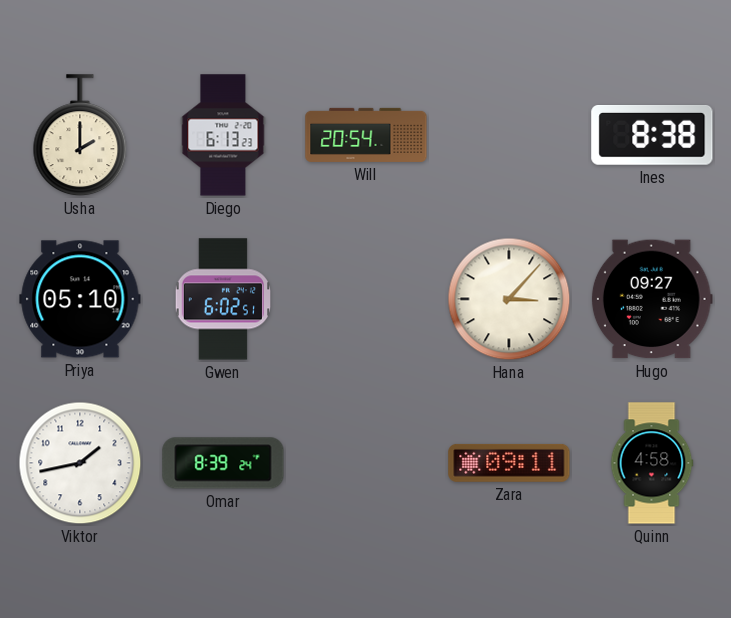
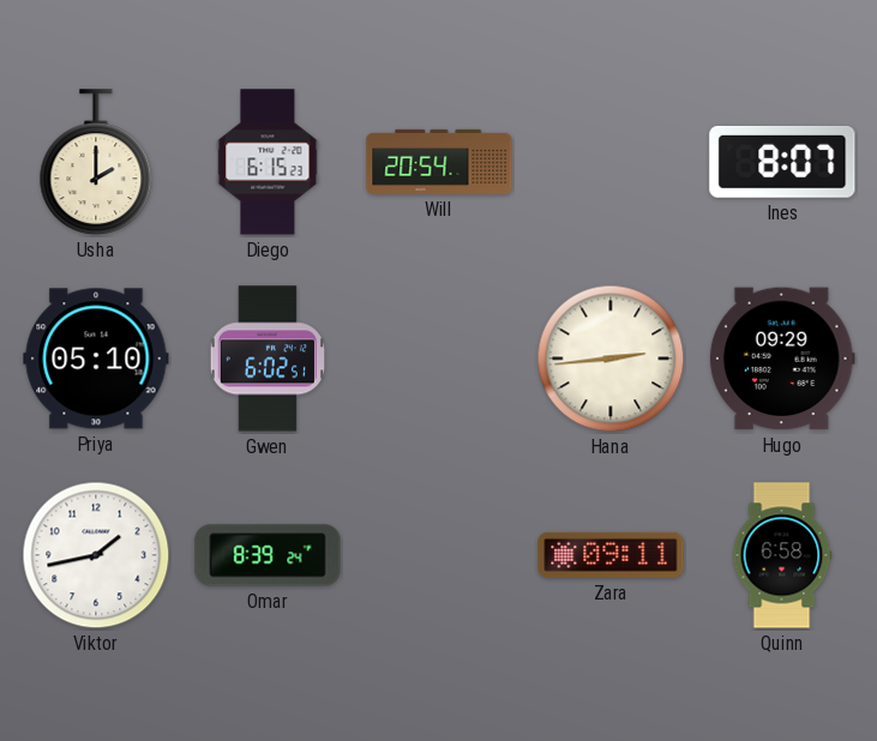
Diego: 6:13 -> 6:15 (268, 162)
Ines: 8:38 -> 8:07 (782, 163)
Hana: 3:07 -> 2:44 (611, 359)
Hugo: 09:27 -> 09:29 (782, 359)
Quinn: 4:58 -> 6:58 (782, 555)
